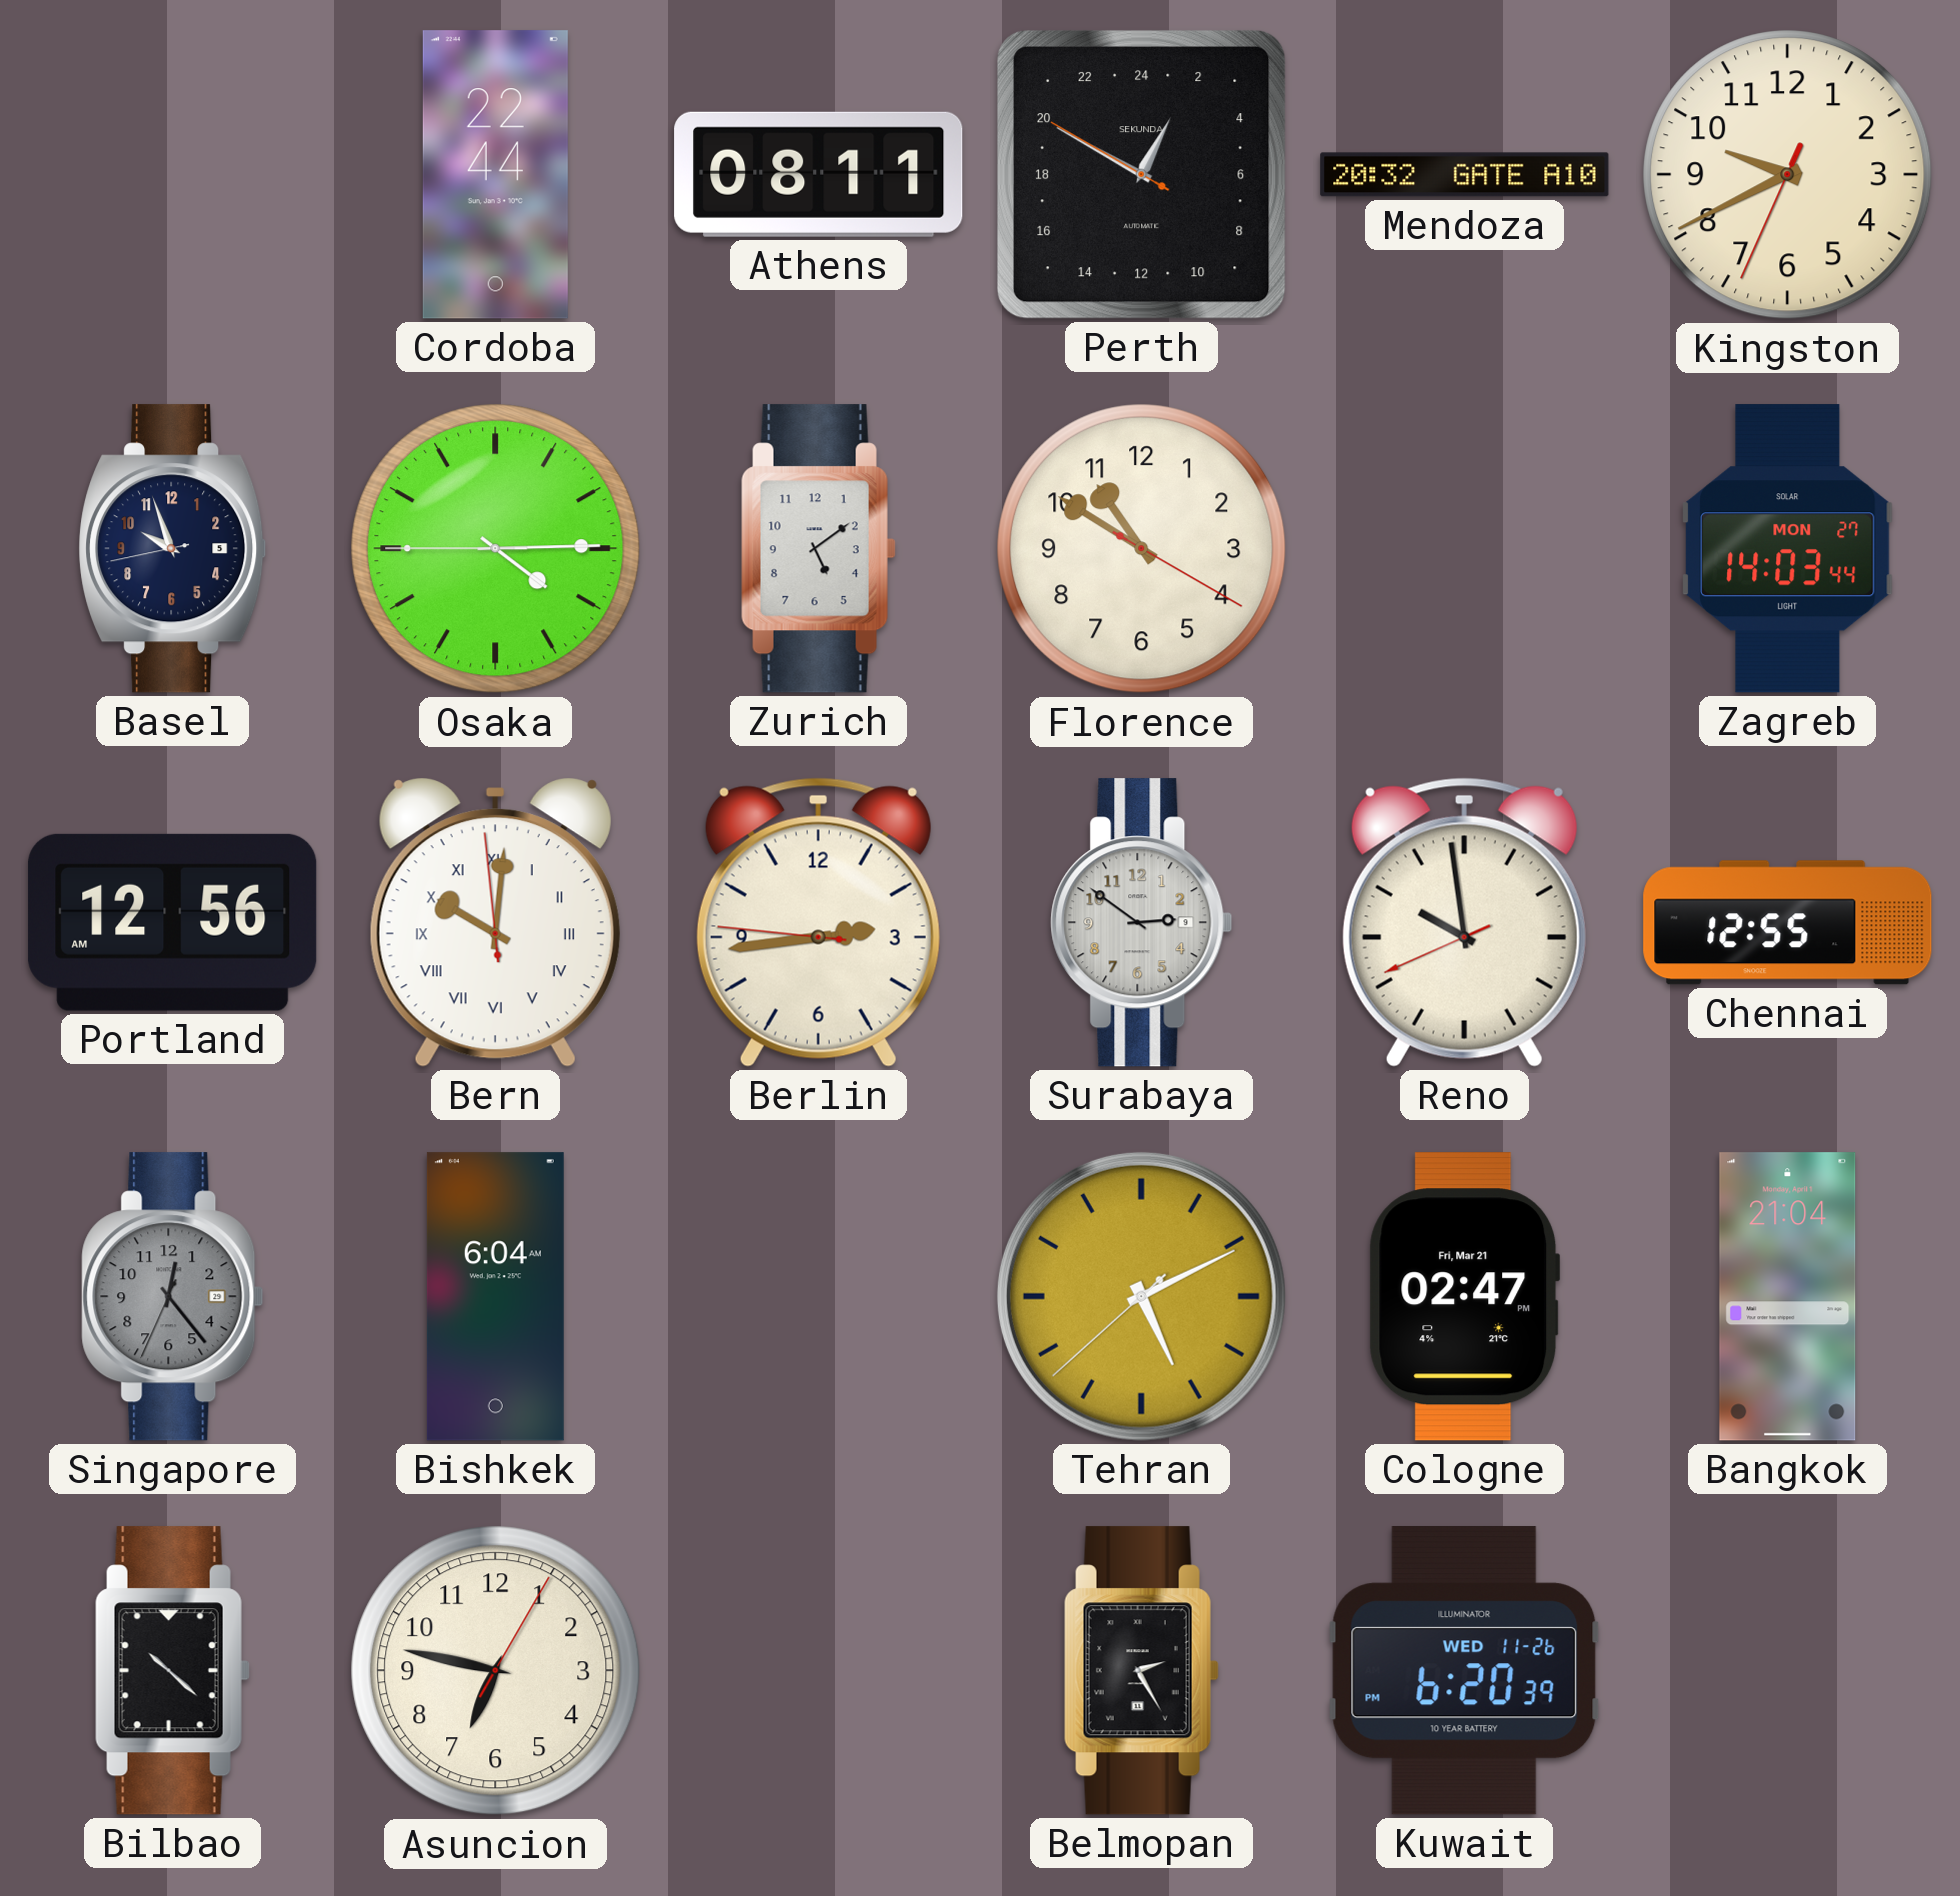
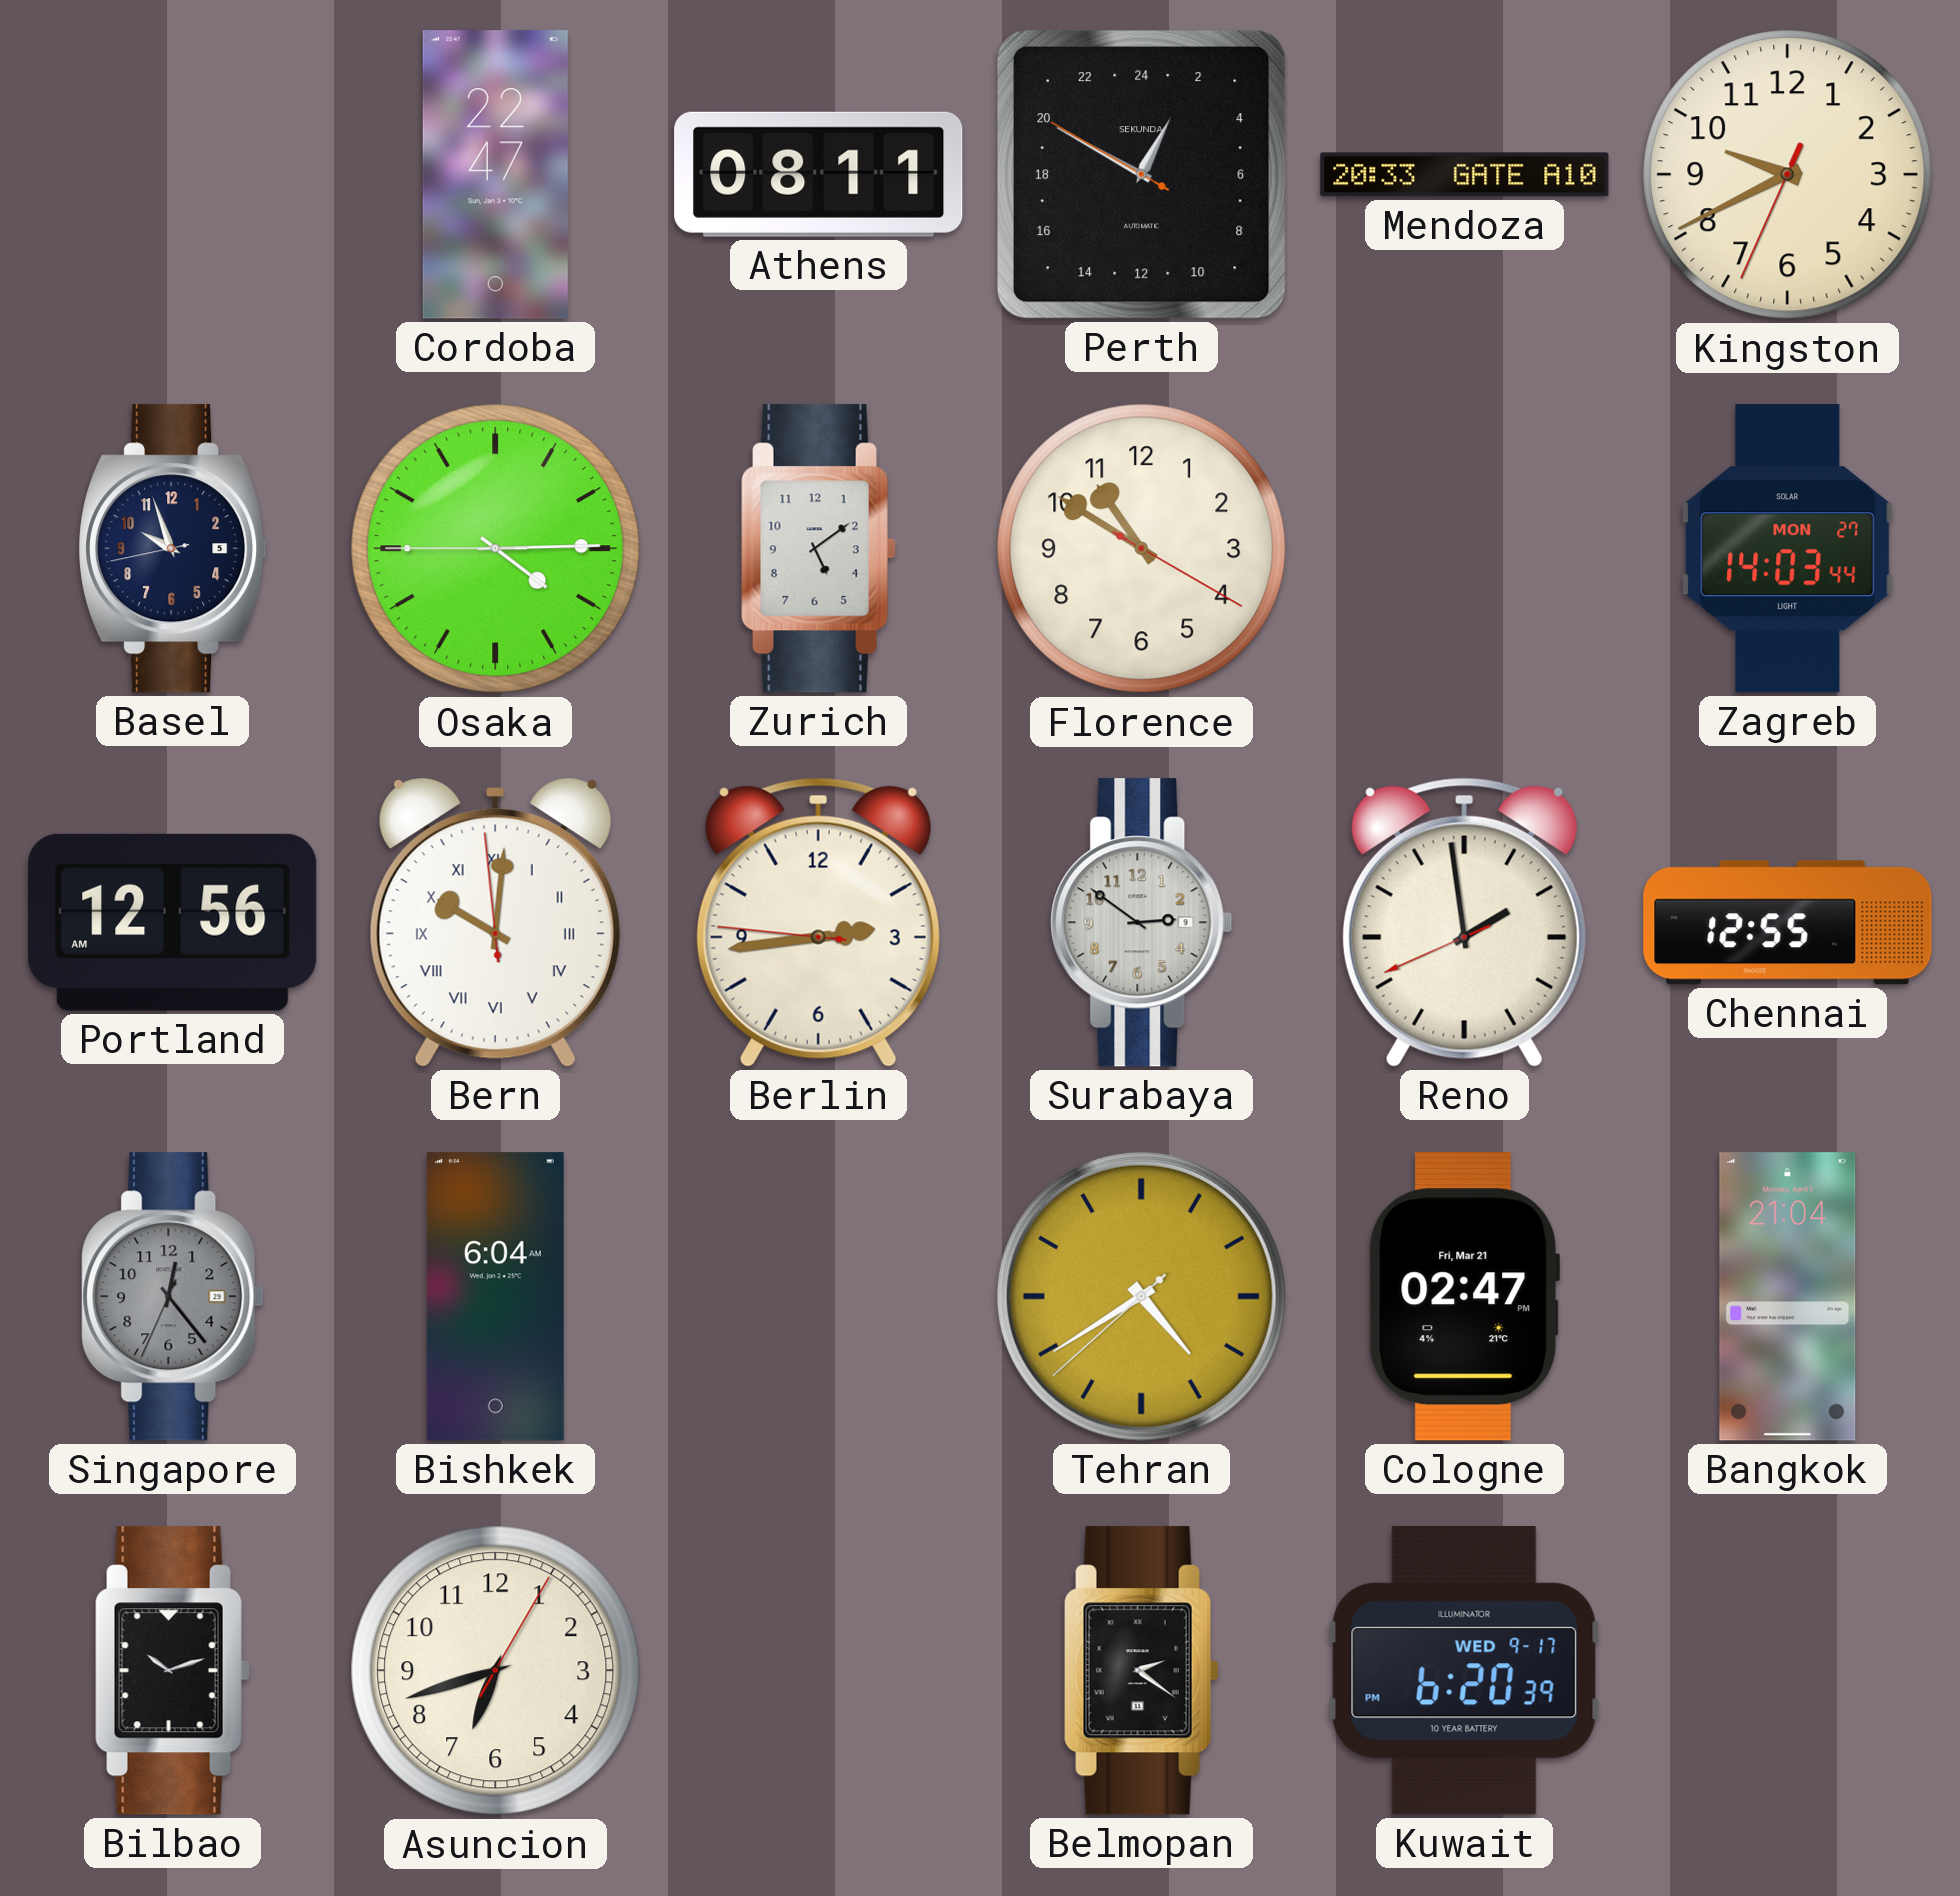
Cordoba: 22:44 -> 22:47 (495, 175)
Mendoza: 20:32 -> 20:33 (1465, 175)
Reno: 9:58 -> 1:58 (1464, 922)
Tehran: 5:10 -> 4:39 (1141, 1296)
Bilbao: 10:22 -> 10:12 (172, 1671)
Asuncion: 6:47 -> 6:42 (496, 1671)
Belmopan: 2:25 -> 2:21 (1141, 1671)
Kuwait date: WED 11-26 -> WED 9-17 (1464, 1671)
